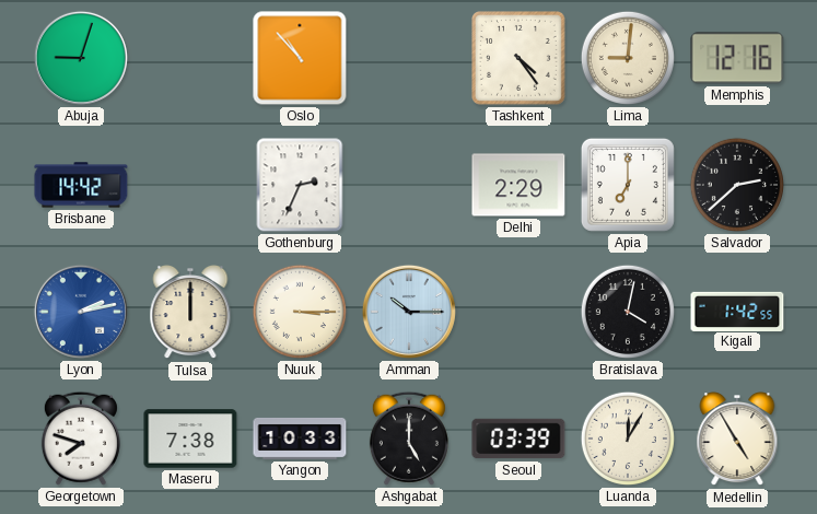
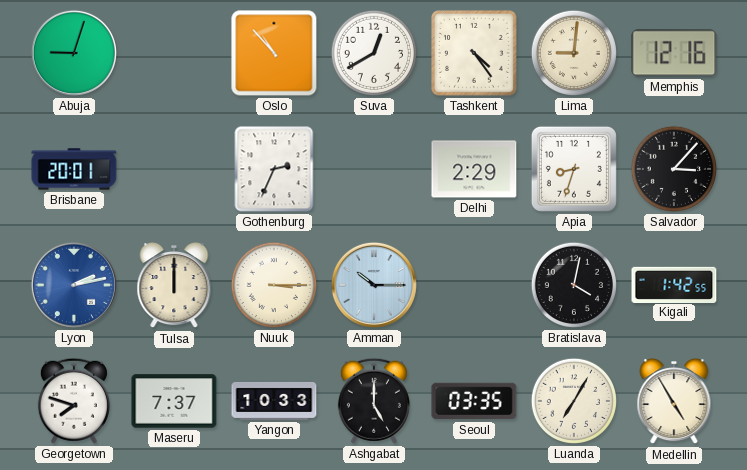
Suva: none -> 12:40 (374, 53)
Brisbane: 14:42 -> 20:01 (74, 169)
Apia: 7:00 -> 8:33 (574, 169)
Salvador: 2:38 -> 3:07 (674, 169)
Maseru: 7:38 -> 7:37 (174, 401)
Seoul: 03:39 -> 03:35 (474, 401)
Luanda: 12:05 -> 7:05 (574, 401)
